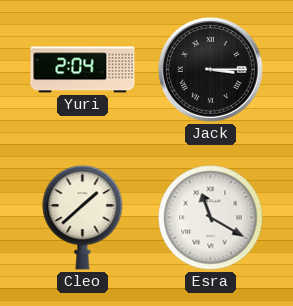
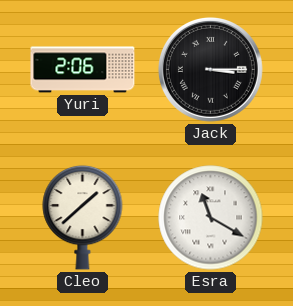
Yuri: 2:04 -> 2:06 (83, 70)
